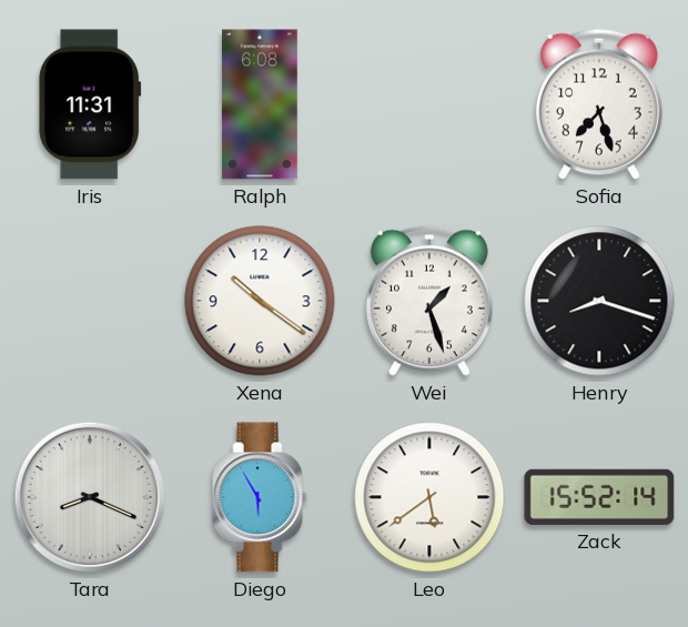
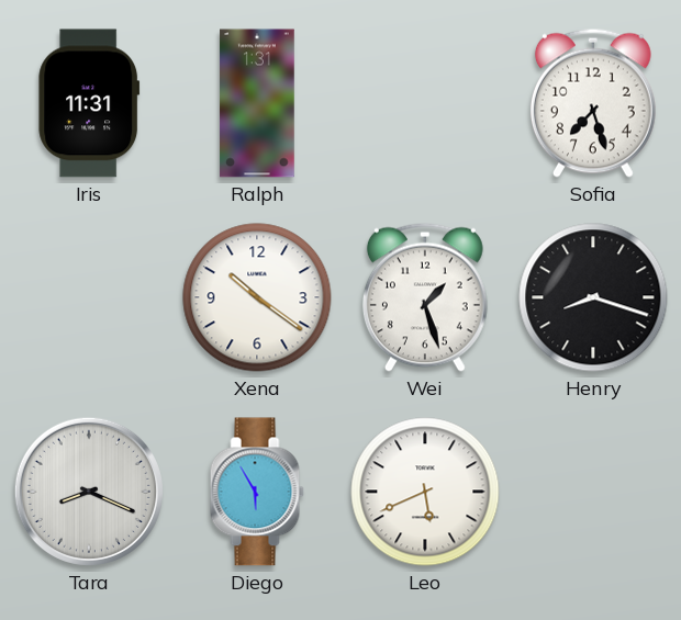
Ralph: 6:08 -> 1:31 (257, 103)
Leo: 5:39 -> 5:41 (425, 492)
Zack: 15:52 -> none (599, 497)
